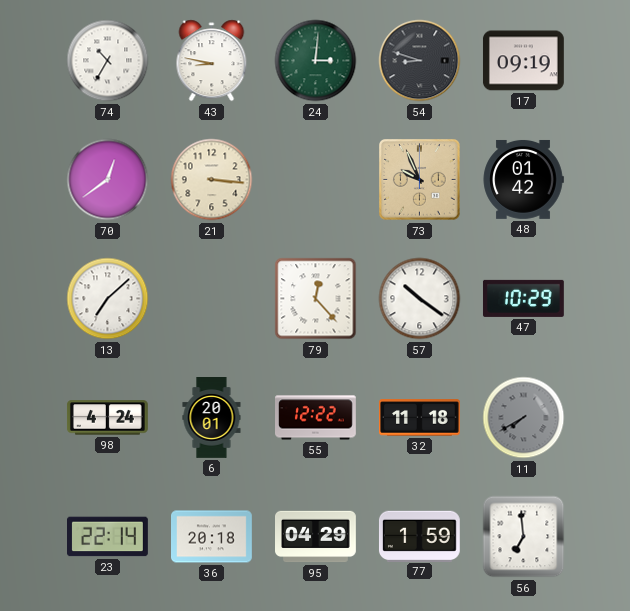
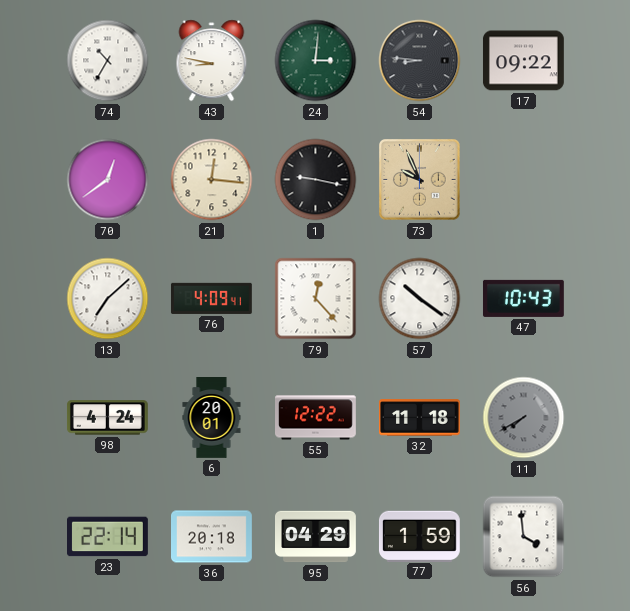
54: 8:48 -> 8:46 (420, 61)
17: 09:19 -> 09:22 (524, 61)
21: 3:16 -> 12:16 (212, 180)
1: none -> 9:17 (316, 180)
48: 01:42 -> none (523, 180)
76: none -> 4:09 (211, 298)
47: 10:29 -> 10:43 (523, 298)
56: 6:59 -> 3:59 (524, 537)
